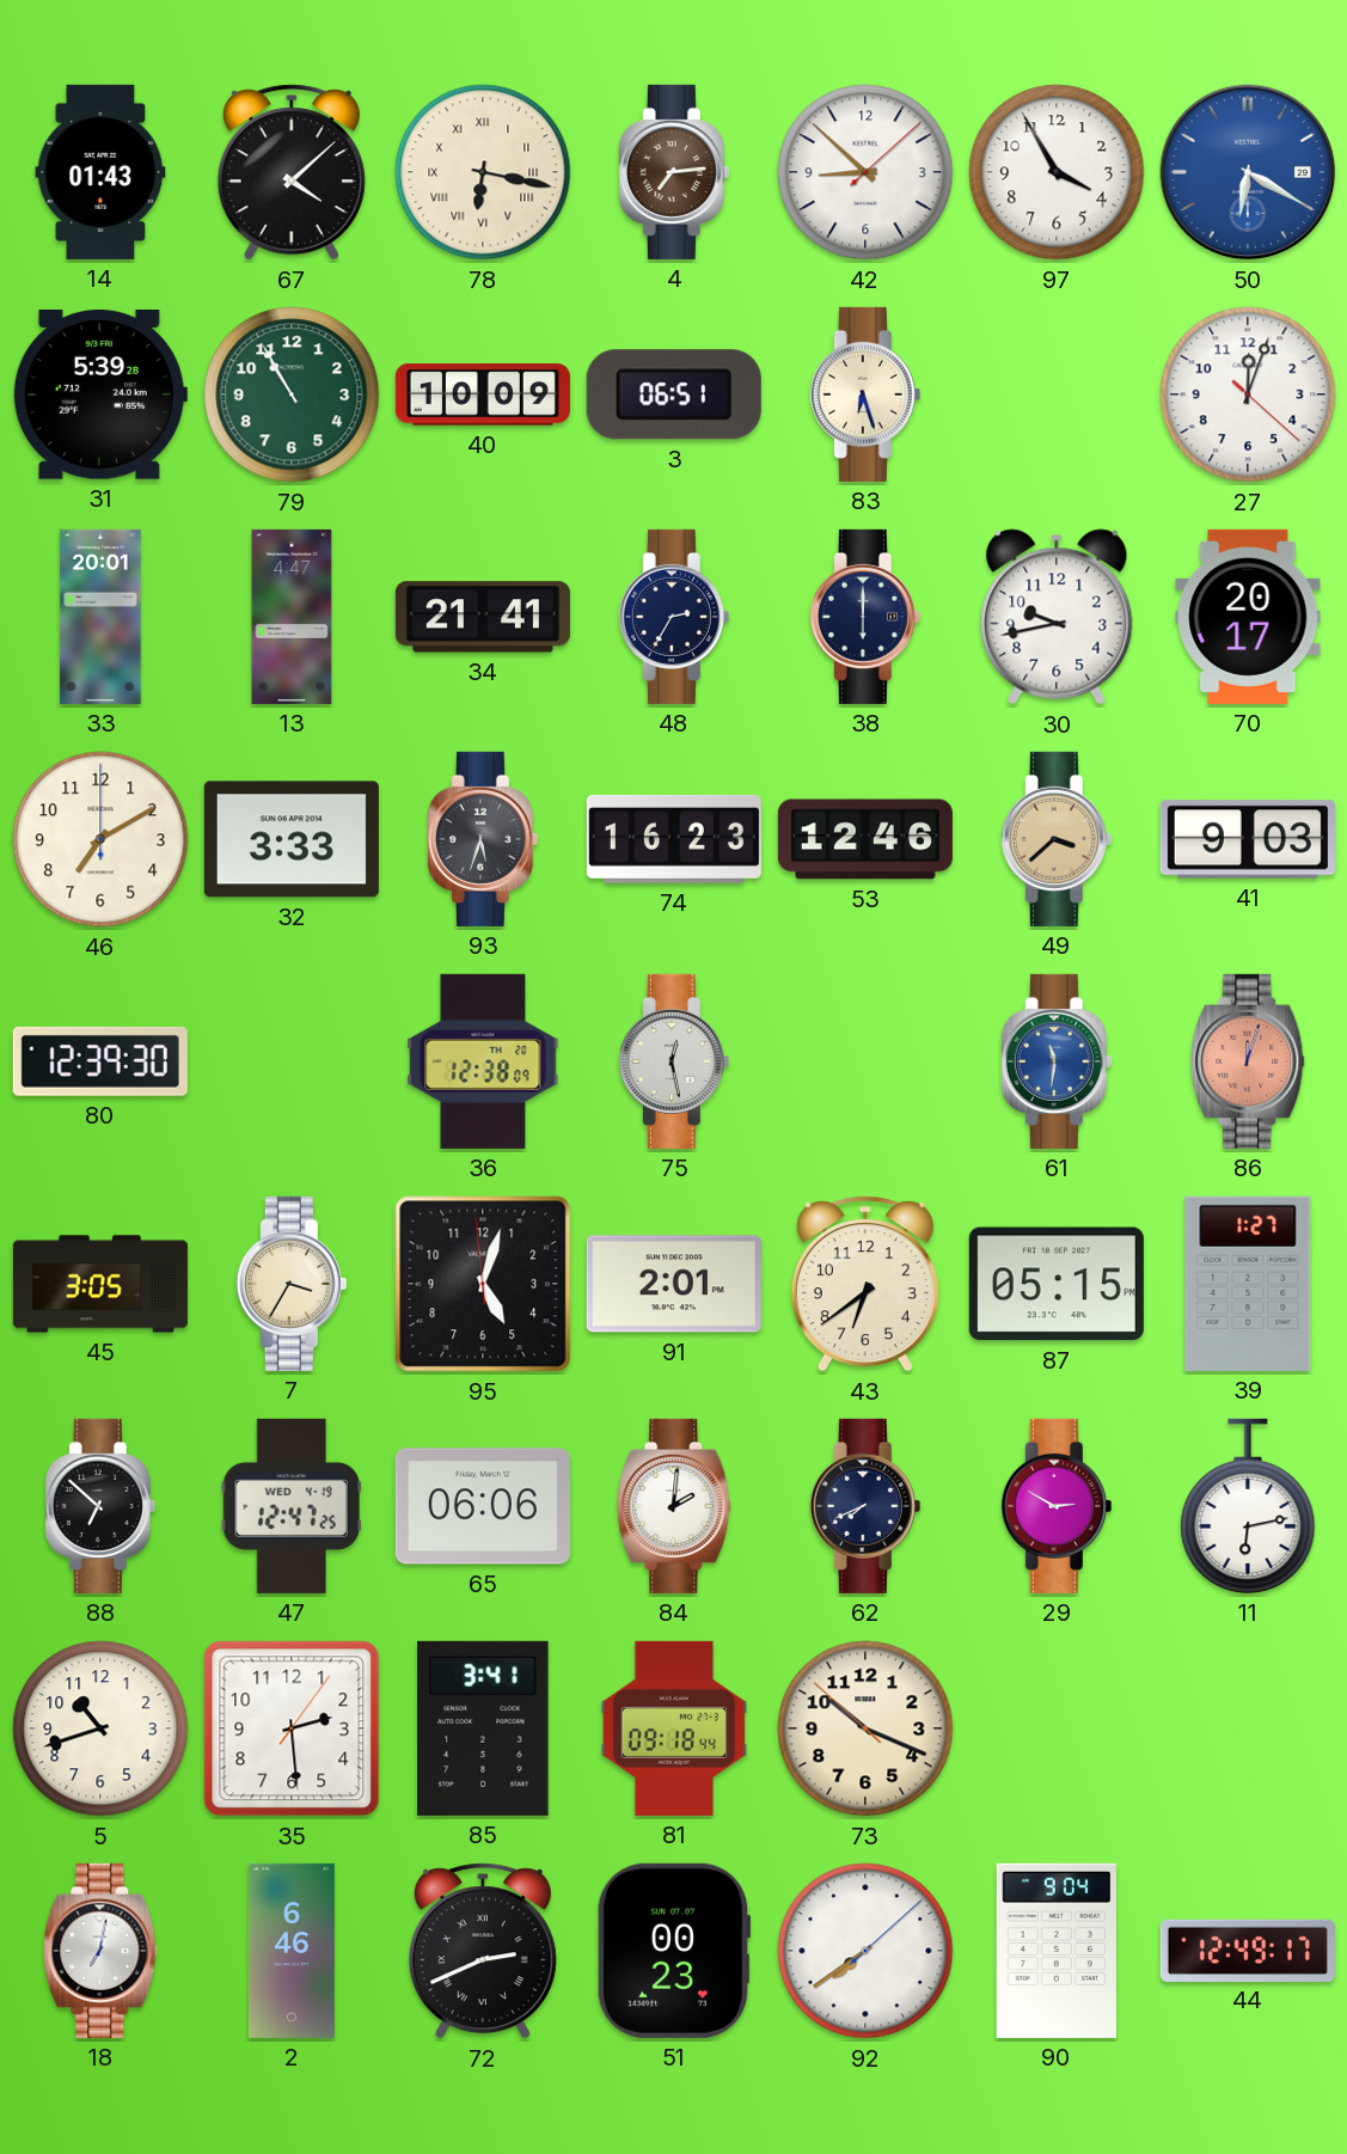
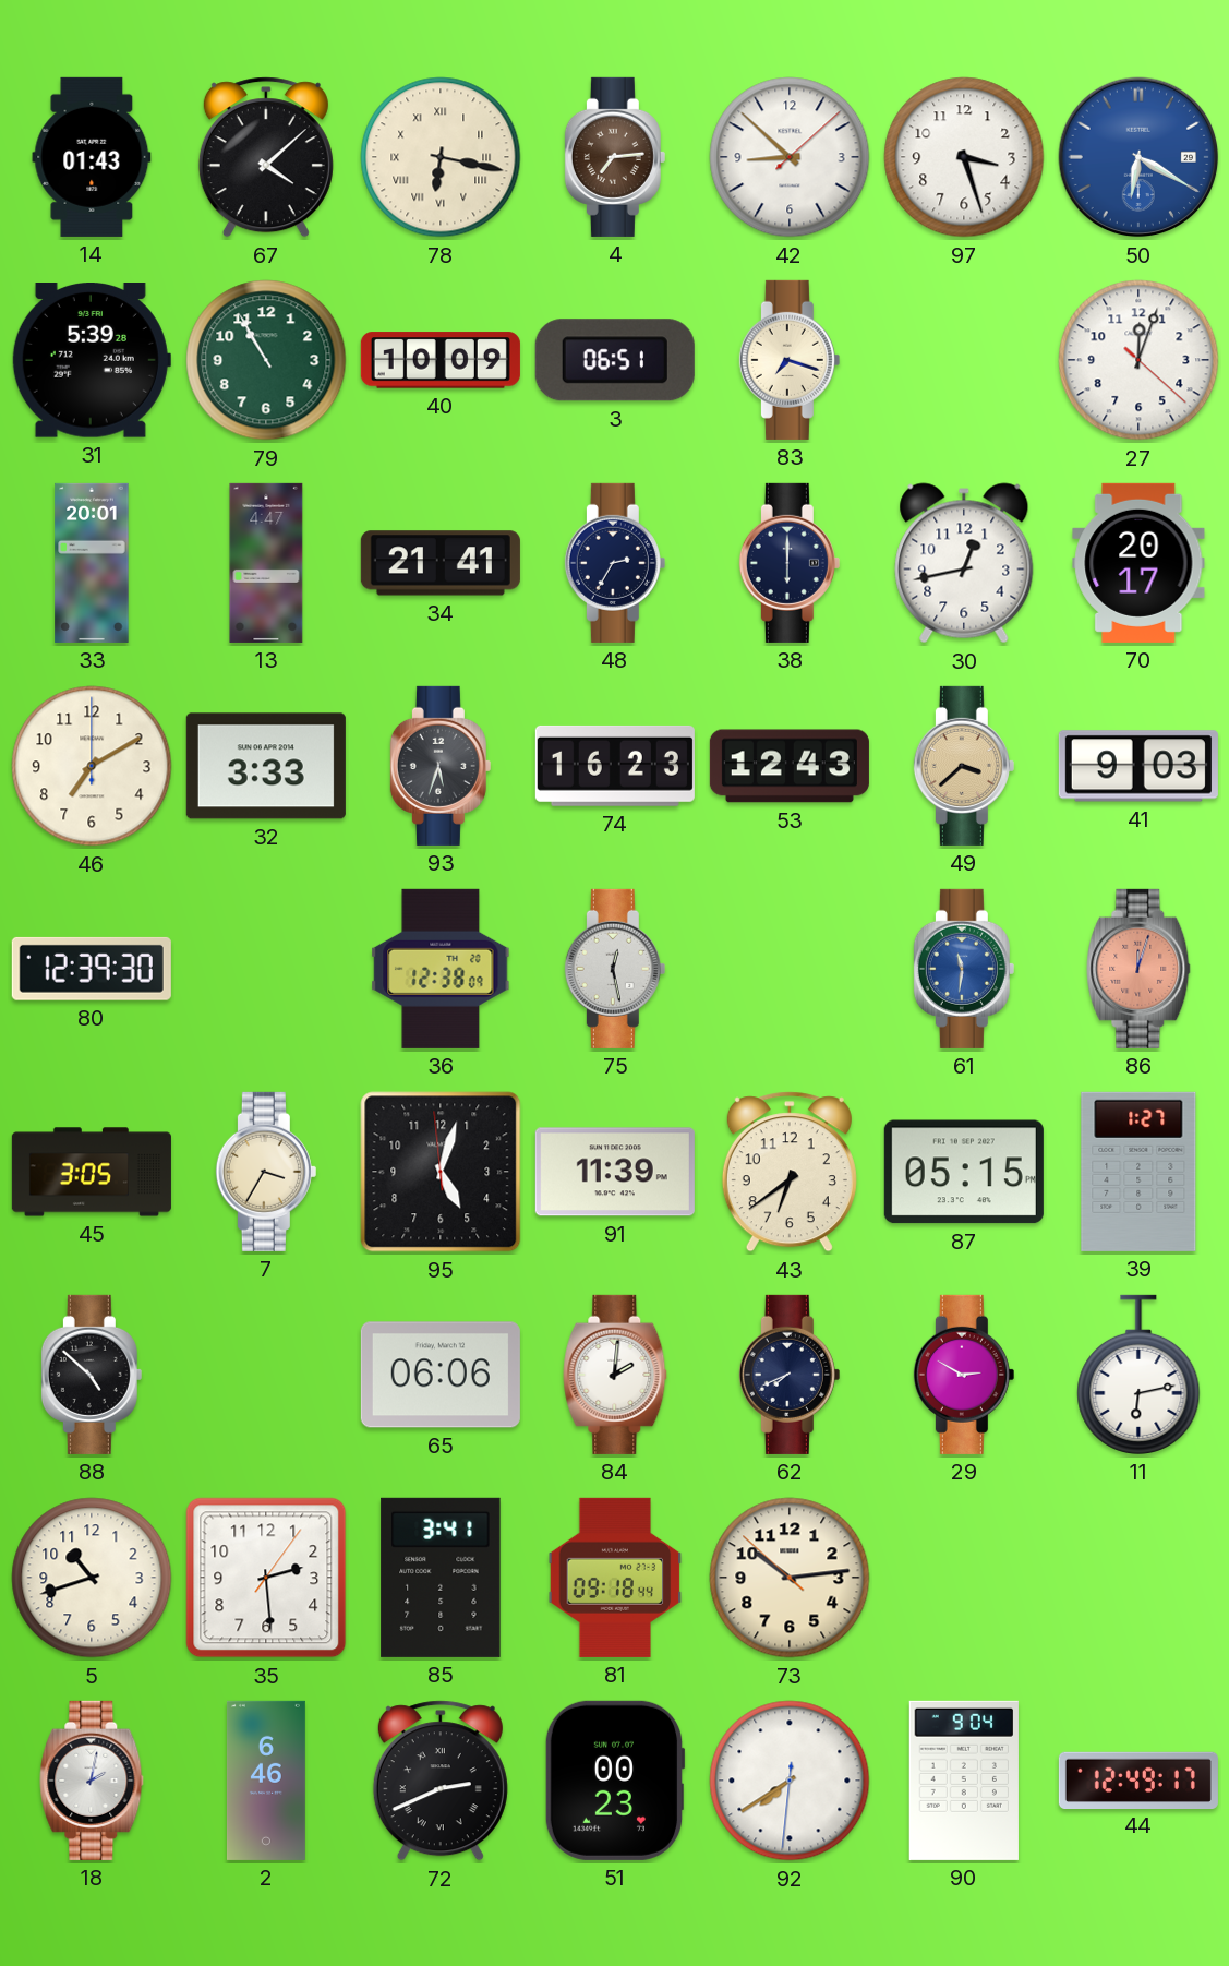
97: 3:55 -> 3:27 (964, 157)
83: 6:27 -> 7:18 (790, 360)
30: 9:43 -> 12:43 (964, 563)
53: 12:46 -> 12:43 (790, 766)
91: 2:01 -> 11:39 (615, 1172)
88: 6:52 -> 4:52 (92, 1375)
47: 12:47 -> none (292, 1506)
73: 10:18 -> 10:13 (790, 1578)
18: 7:02 -> 2:02 (92, 1781)
92: 7:39:08 -> 7:39:31 (790, 1781)
